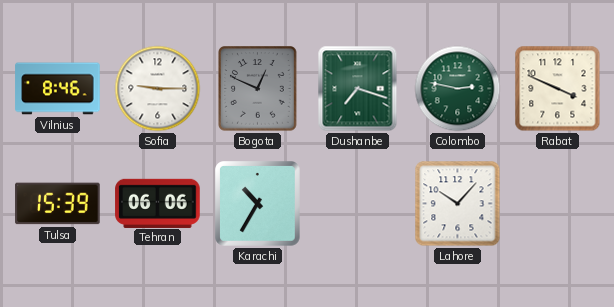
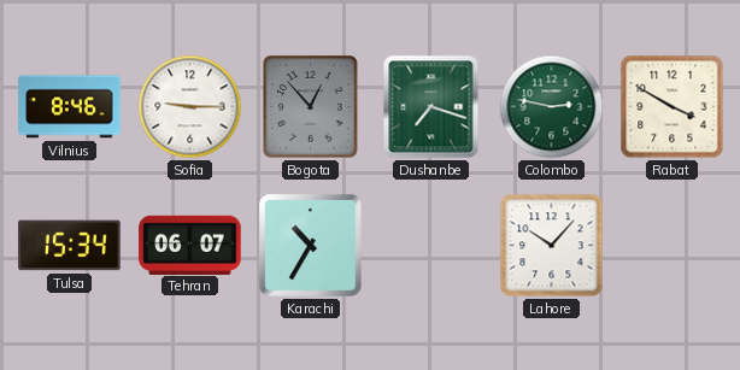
Bogota: 12:49 -> 12:53 (311, 107)
Rabat: 3:49 -> 3:50 (673, 107)
Tulsa: 15:39 -> 15:34 (70, 246)
Tehran: 06:06 -> 06:07 (190, 245)
